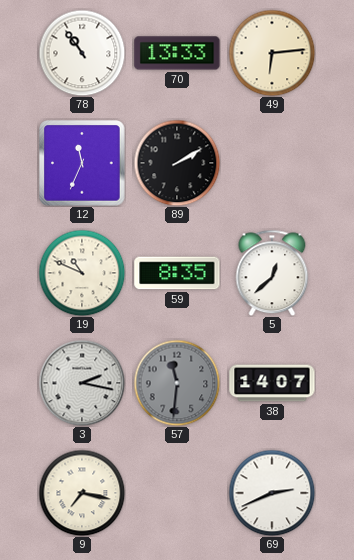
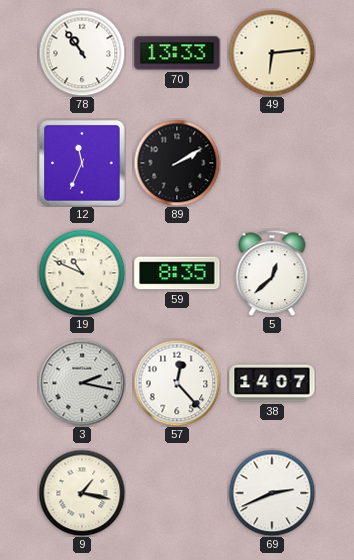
57: 11:31 -> 12:23 (177, 383)
57 dial: grey -> white (177, 383)
9: 7:17 -> 1:17 (82, 493)
